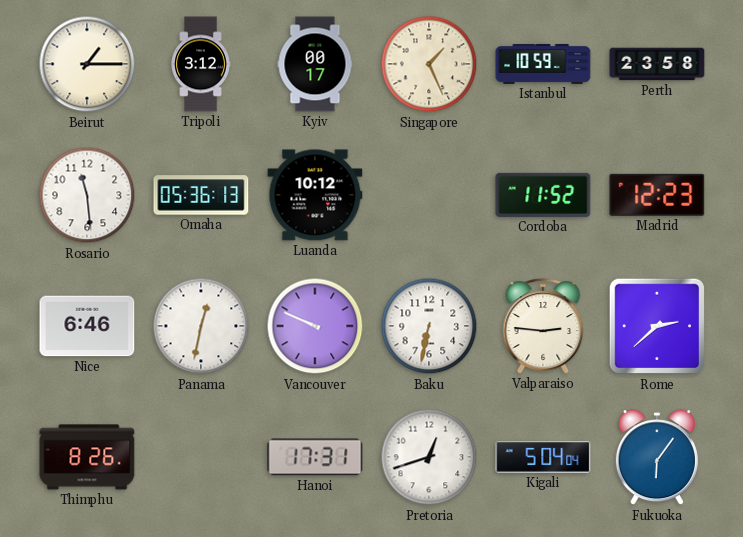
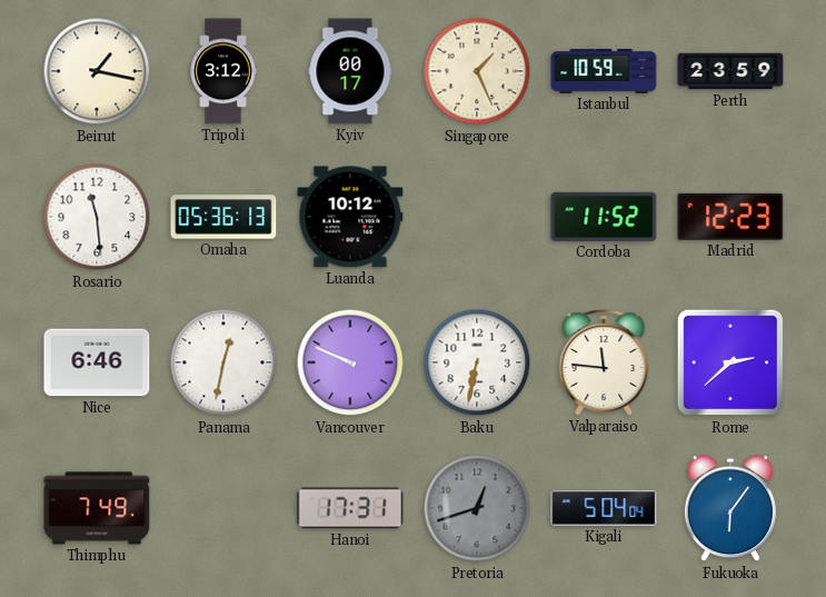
Beirut: 1:15 -> 1:17 (97, 71)
Perth: 23:58 -> 23:59 (730, 71)
Valparaiso: 2:46 -> 11:46 (604, 362)
Thimphu: 8:26 -> 7:49 (97, 508)
Pretoria dial: white -> grey (477, 508)
